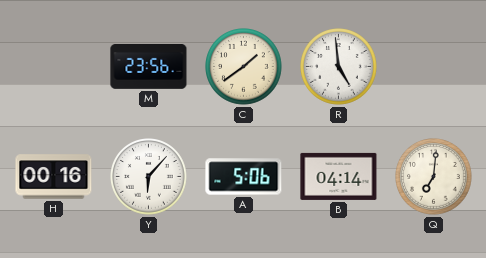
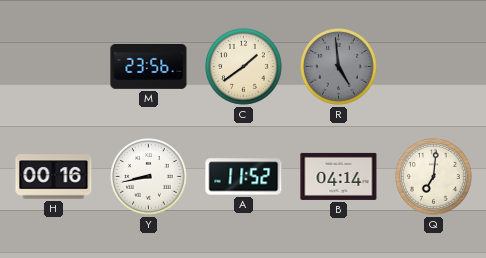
R dial: white -> grey (339, 67)
Y: 6:07 -> 8:43 (149, 177)
A: 5:06 -> 11:52 (244, 177)
